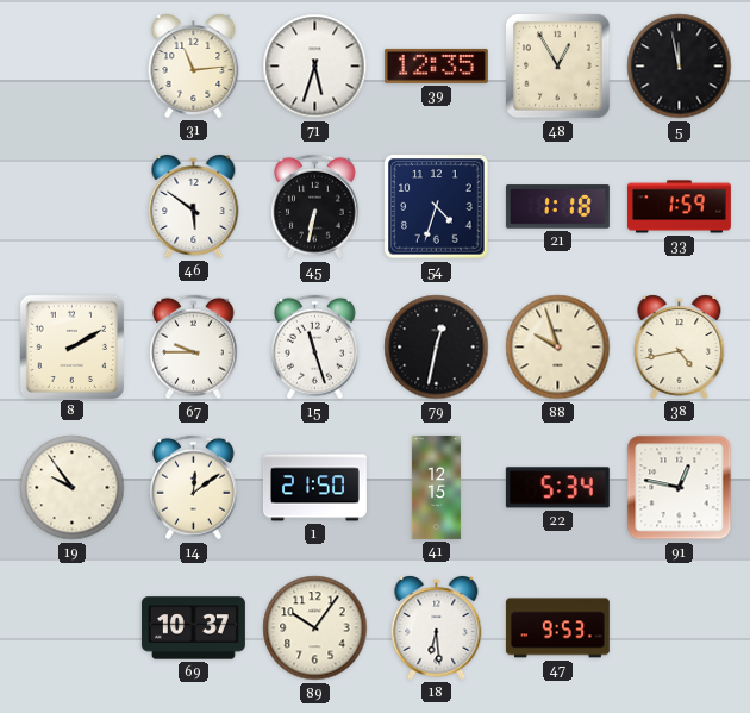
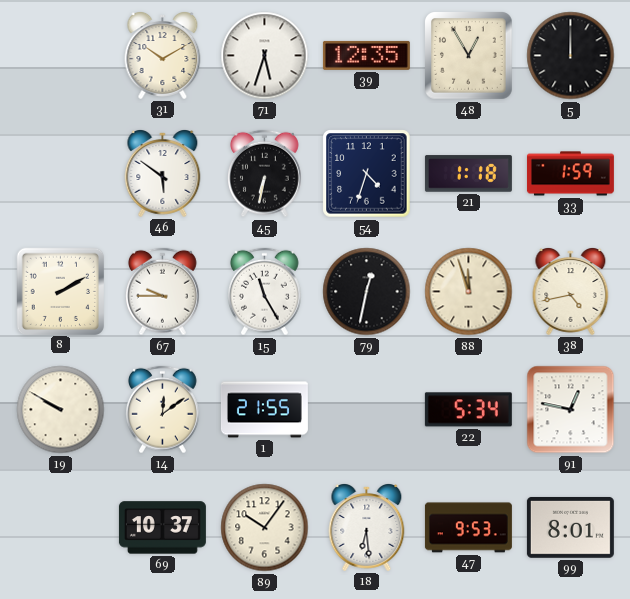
31: 11:14 -> 10:10 (163, 56)
5: 11:58 -> 12:00 (571, 56)
15: 11:27 -> 11:25 (265, 292)
88: 9:57 -> 11:57 (469, 292)
19: 9:54 -> 9:50 (61, 410)
1: 21:50 -> 21:55 (264, 410)
41: 12:15 -> none (436, 487)
99: none -> 8:01 (570, 527)
